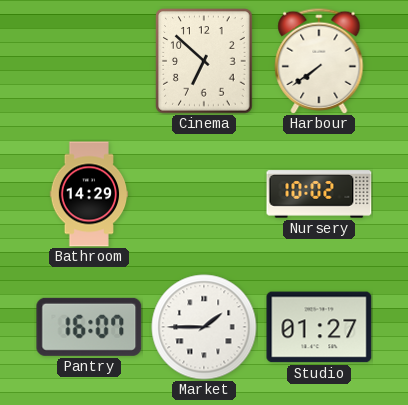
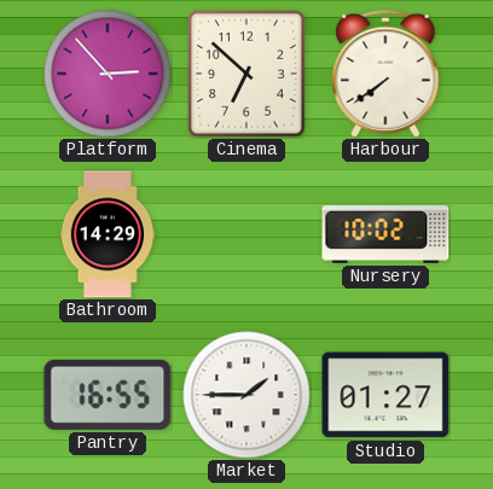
Platform: none -> 2:53 (108, 74)
Pantry: 16:07 -> 16:55 (108, 395)
